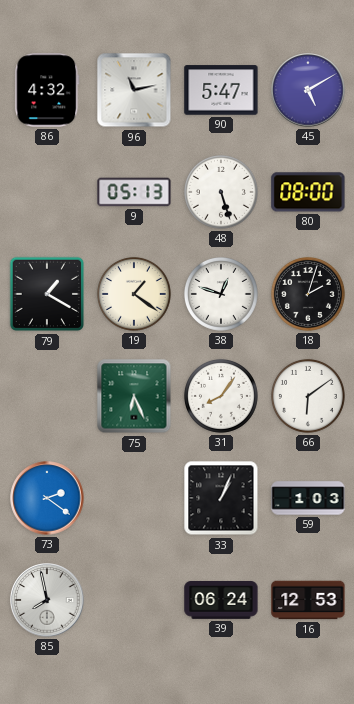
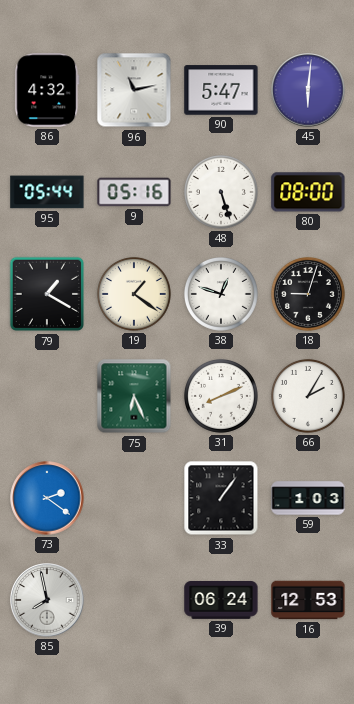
45: 5:10 -> 6:01 (308, 90)
95: none -> 05:44 (47, 192)
9: 05:13 -> 05:16 (134, 192)
18: 2:03 -> 9:03 (308, 294)
31: 8:06 -> 8:11 (221, 396)
66: 6:09 -> 2:05 (308, 396)
33: 1:04 -> 1:06 (221, 498)
